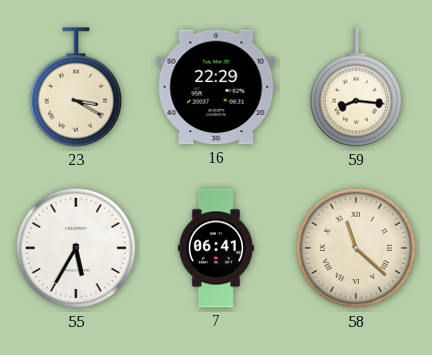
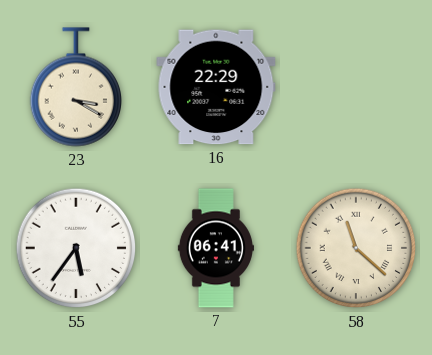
59: 8:16 -> none (355, 87)
55: 5:35 -> 5:36 (76, 248)
